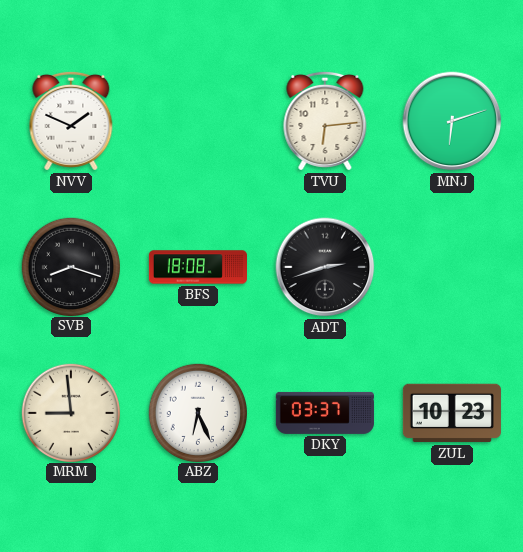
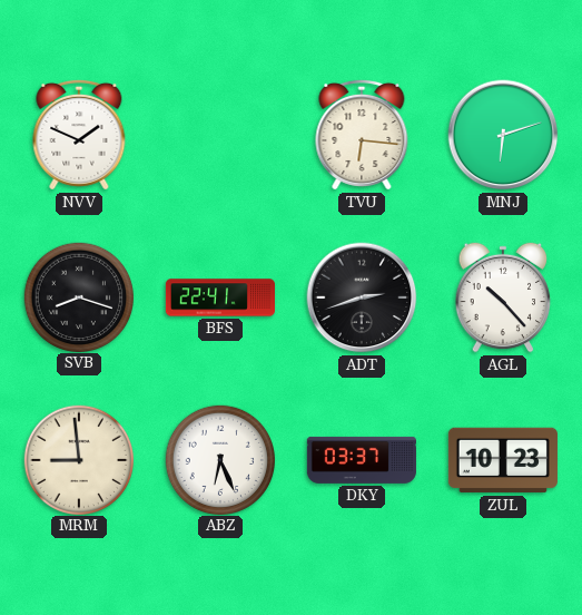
TVU: 6:14 -> 6:16 (362, 135)
BFS: 18:08 -> 22:41 (219, 297)
AGL: none -> 10:23 (503, 297)
